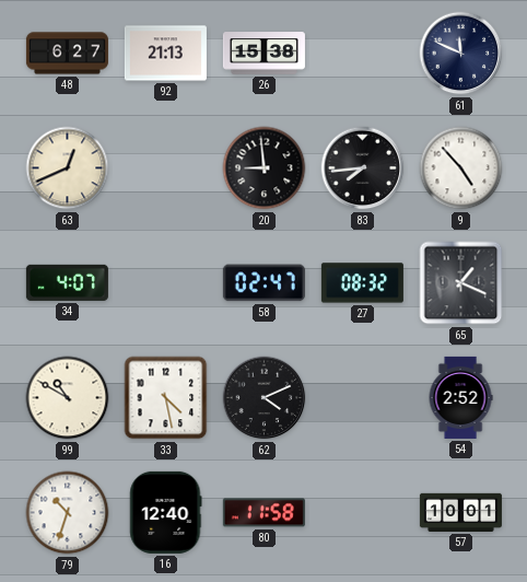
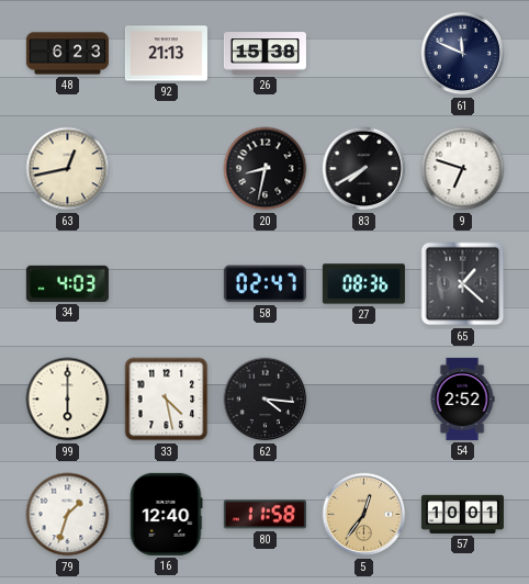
48: 6:27 -> 6:23 (67, 54)
63: 12:41 -> 12:43 (68, 169)
20: 8:59 -> 8:32 (266, 169)
83: 7:44 -> 7:40 (364, 169)
9: 4:53 -> 6:48 (463, 169)
34: 4:07 -> 4:03 (67, 283)
27: 08:32 -> 08:36 (363, 284)
65: 1:19 -> 1:22 (463, 284)
99: 10:50 -> 6:00 (68, 400)
62: 4:11 -> 4:16 (266, 400)
79: 10:33 -> 1:33 (68, 515)
5: none -> 12:36 (364, 515)
